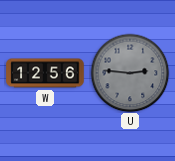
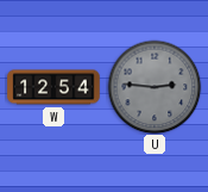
W: 12:56 -> 12:54 (53, 87)
